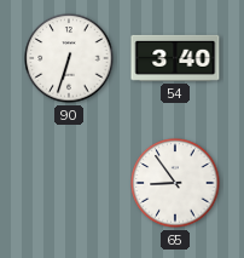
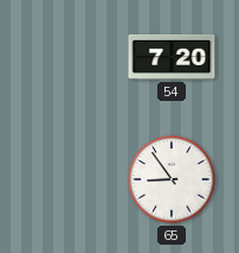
90: 6:33 -> none (69, 58)
54: 3:40 -> 7:20 (172, 57)
